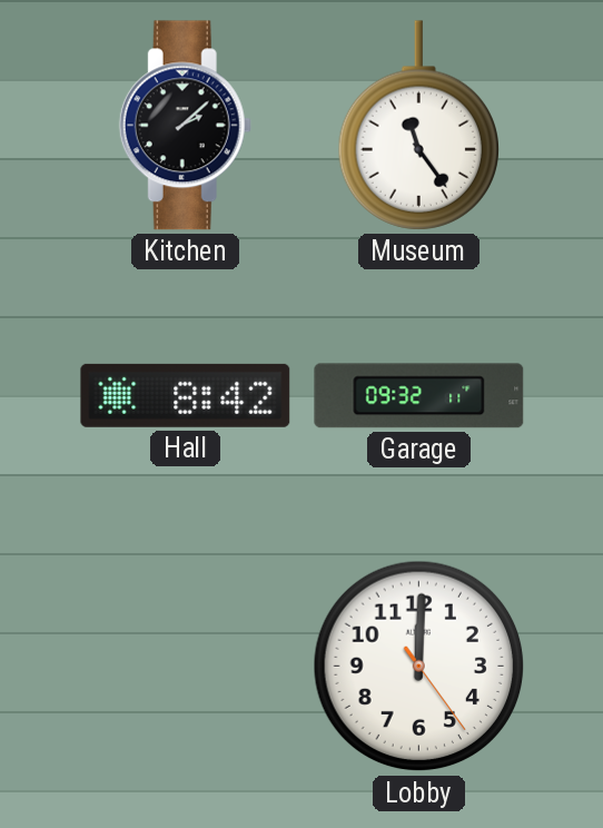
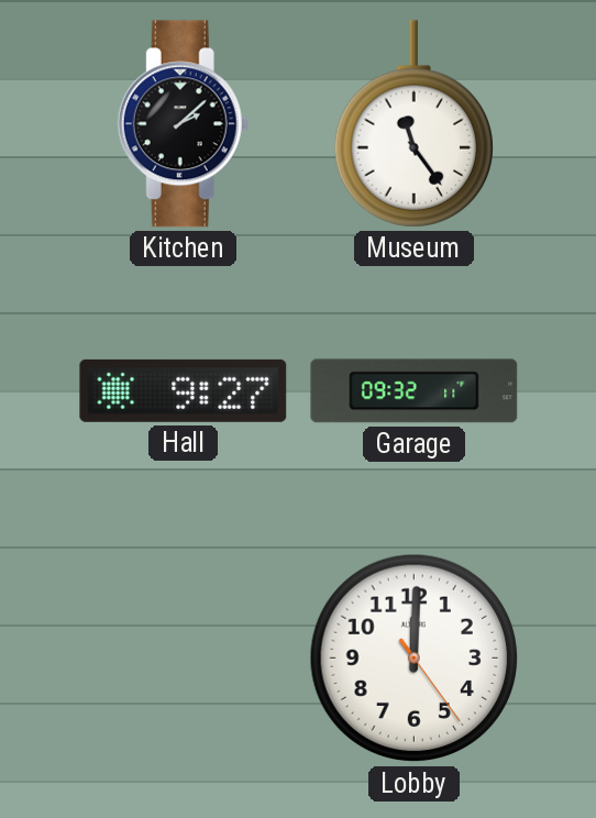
Hall: 8:42 -> 9:27 (184, 390)
